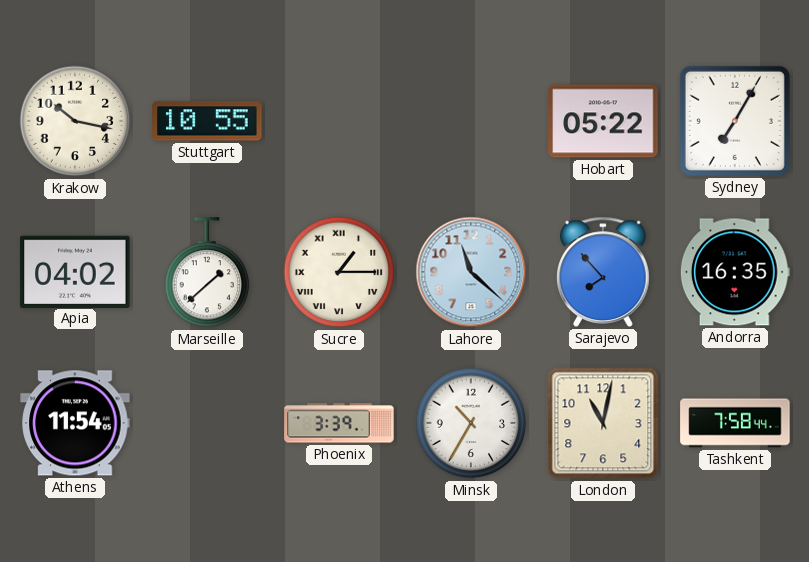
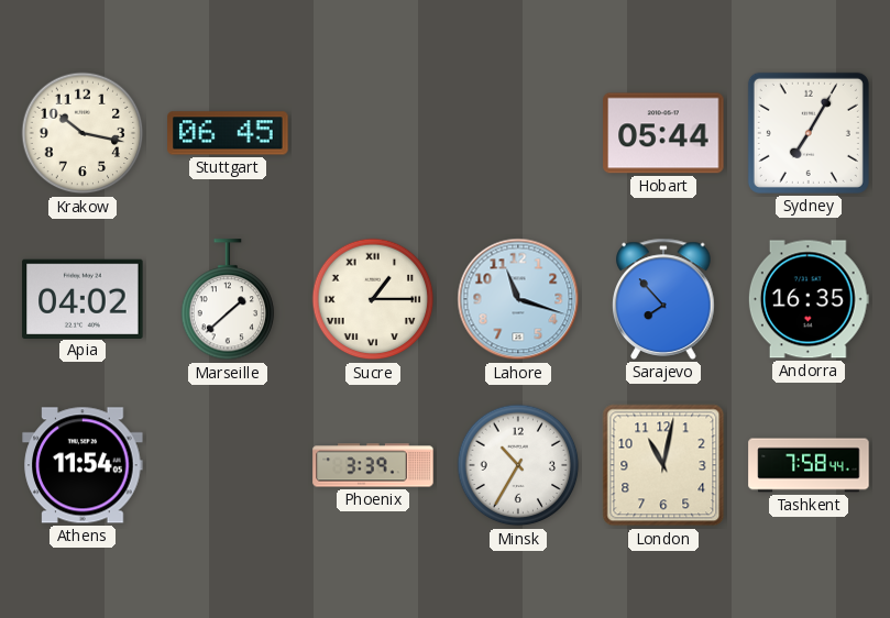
Stuttgart: 10:55 -> 06:45 (228, 133)
Hobart: 05:22 -> 05:44 (663, 133)
Lahore: 11:22 -> 11:18 (518, 299)
